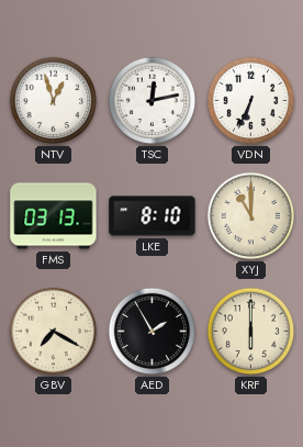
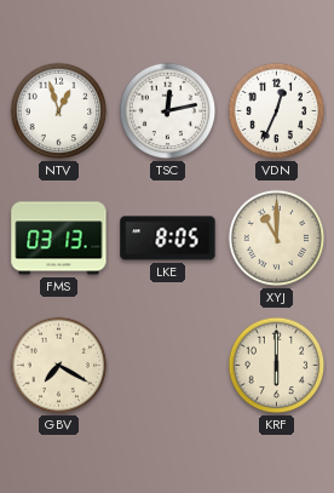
VDN: 6:34 -> 12:34 (277, 111)
LKE: 8:10 -> 8:05 (168, 239)
AED: 1:55 -> none (153, 332)
